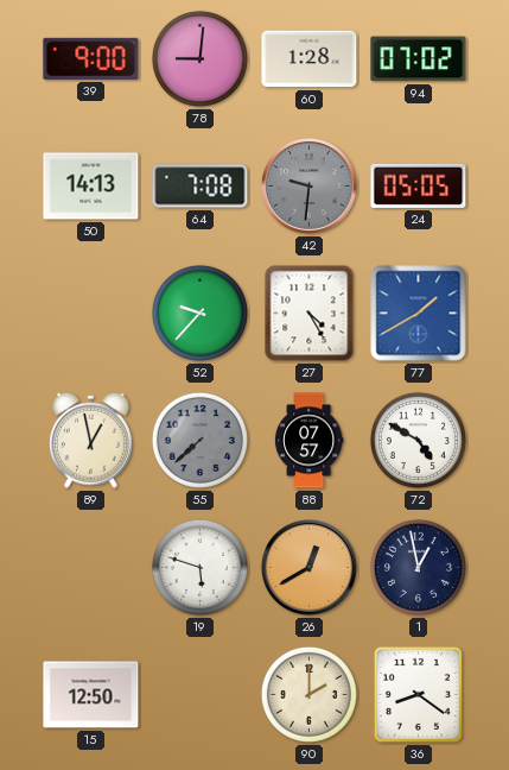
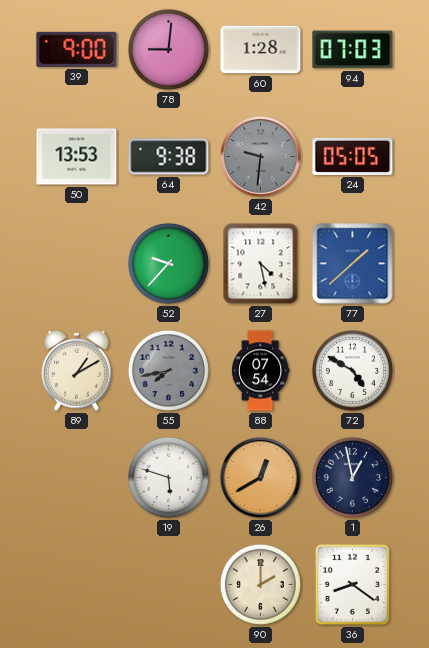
94: 07:02 -> 07:03 (353, 50)
50: 14:13 -> 13:53 (77, 157)
64: 7:08 -> 9:38 (169, 157)
27: 4:25 -> 4:28 (261, 264)
77: 1:40 -> 1:38 (353, 264)
89: 12:58 -> 1:10 (76, 370)
55: 7:38 -> 7:43 (168, 370)
88: 07:57 -> 07:54 (260, 371)
15: 12:50 -> none (91, 695)
